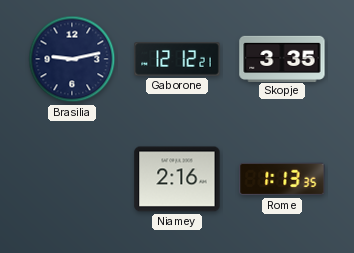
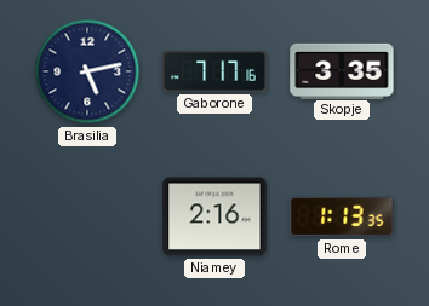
Brasilia: 9:13 -> 5:13 (87, 71)
Gaborone: 12:12 -> 7:17 (215, 71)
